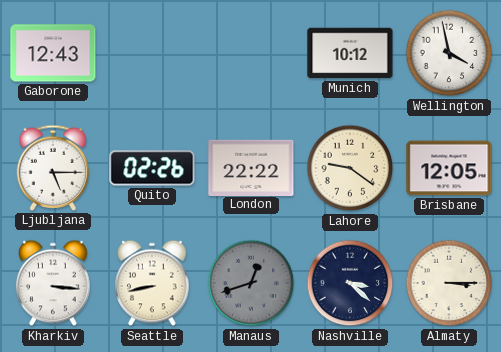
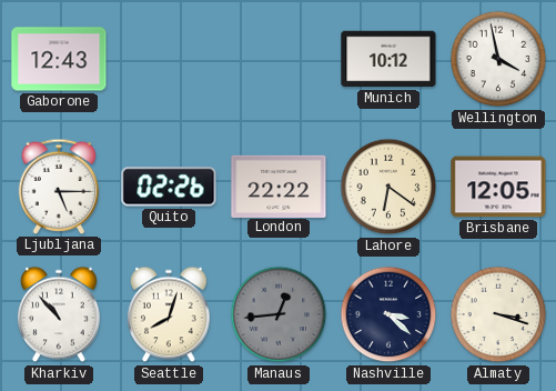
Lahore: 9:21 -> 6:21 (388, 187)
Kharkiv: 3:16 -> 10:53 (59, 314)
Seattle: 8:43 -> 8:03 (169, 314)
Manaus: 12:42 -> 12:44 (279, 314)
Almaty: 3:15 -> 3:18 (498, 314)
